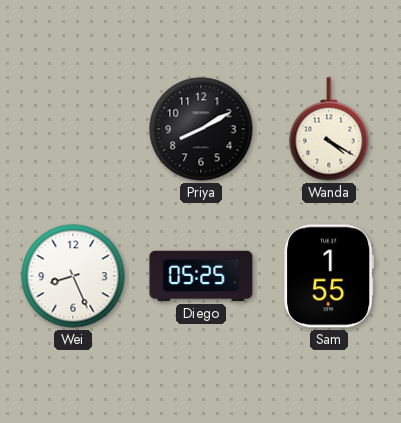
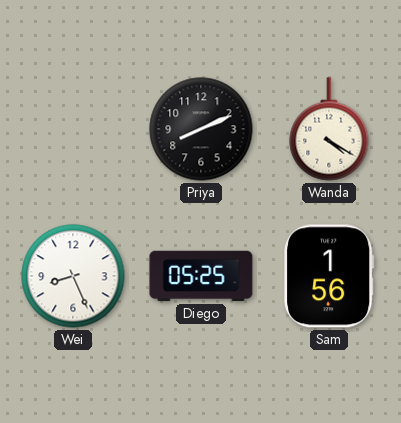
Priya: 8:10 -> 8:11 (201, 129)
Sam: 1:55 -> 1:56 (329, 276)
